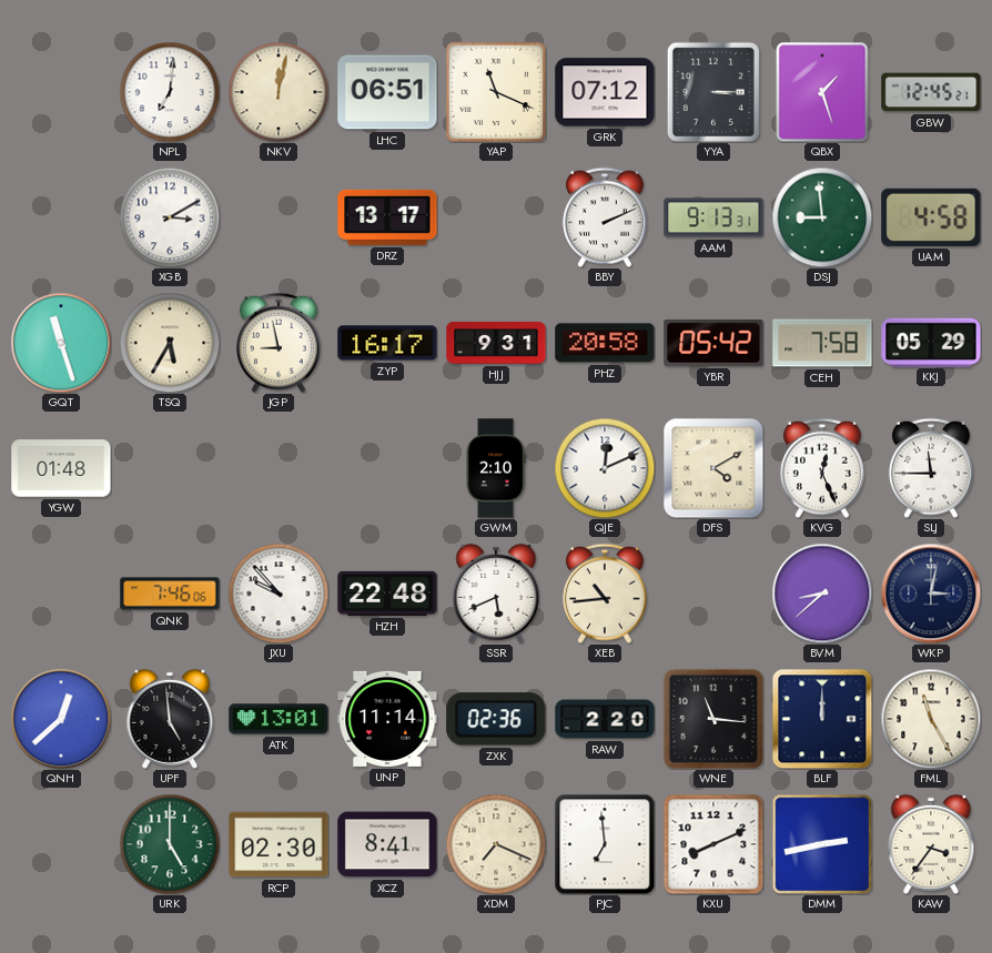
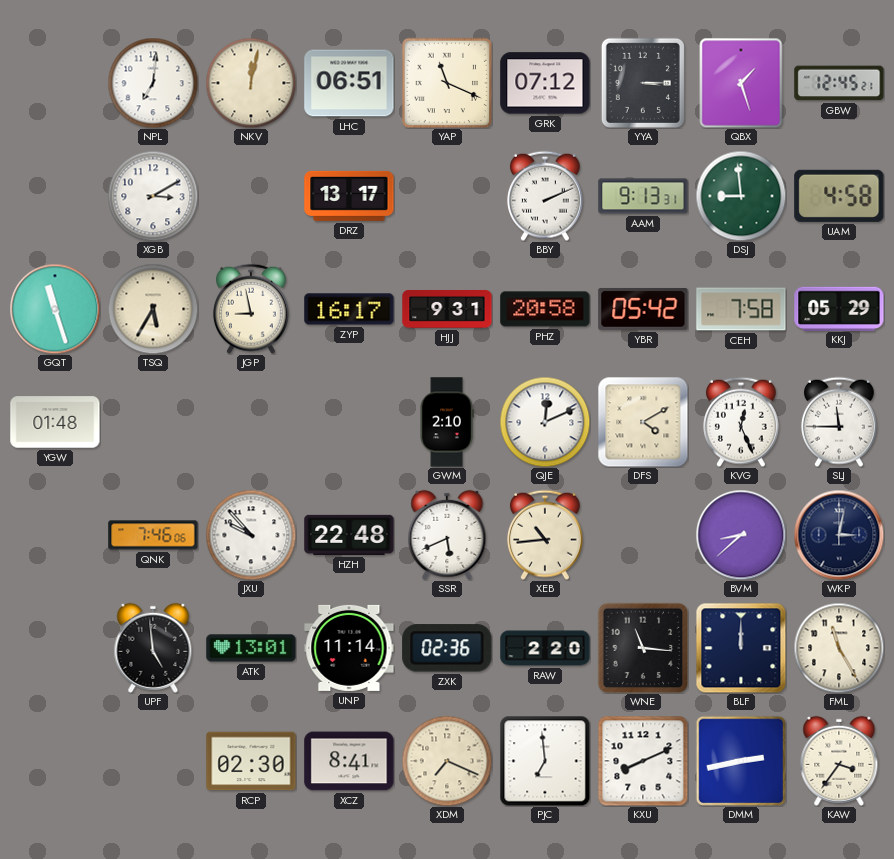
QNH: 12:38 -> none (61, 719)
URK: 5:00 -> none (170, 844)
